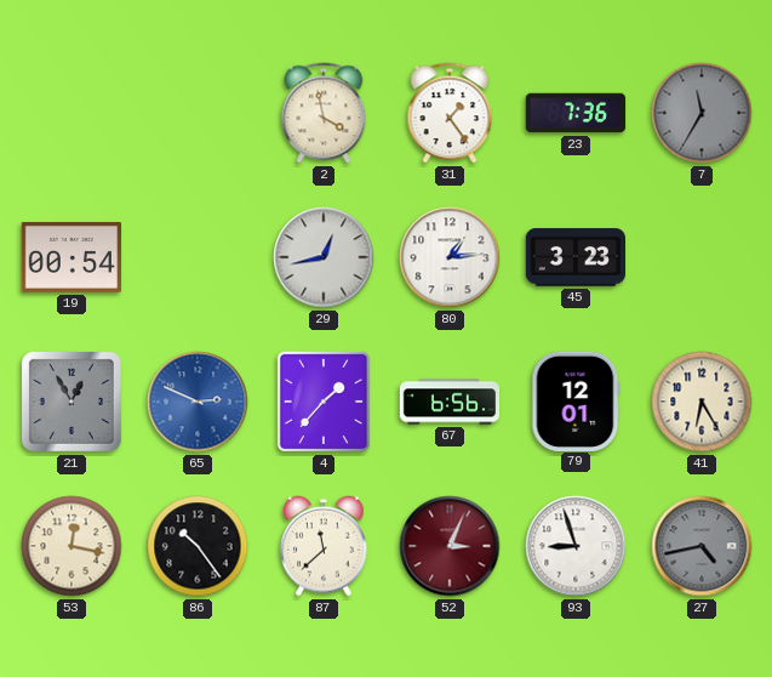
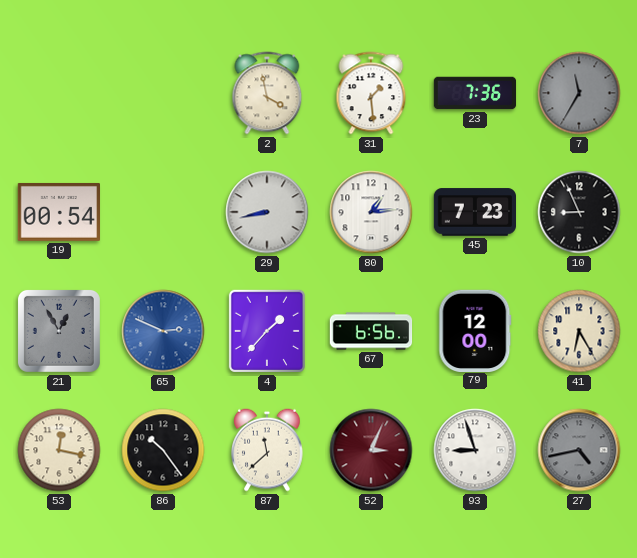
31: 1:24 -> 1:29 (371, 93)
29: 12:43 -> 8:43 (267, 212)
45: 3:23 -> 7:23 (474, 212)
10: none -> 8:56 (579, 212)
79: 12:01 -> 12:00 (475, 330)
